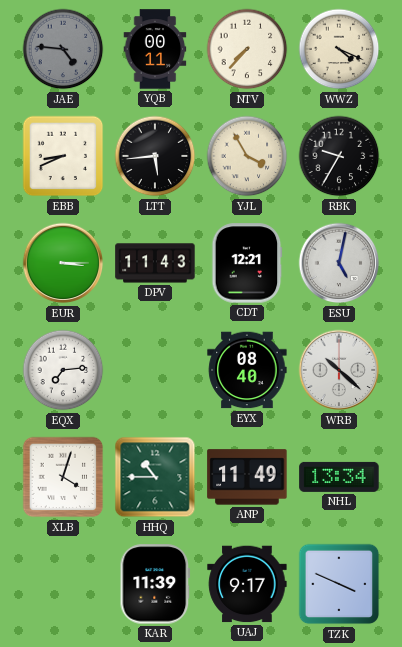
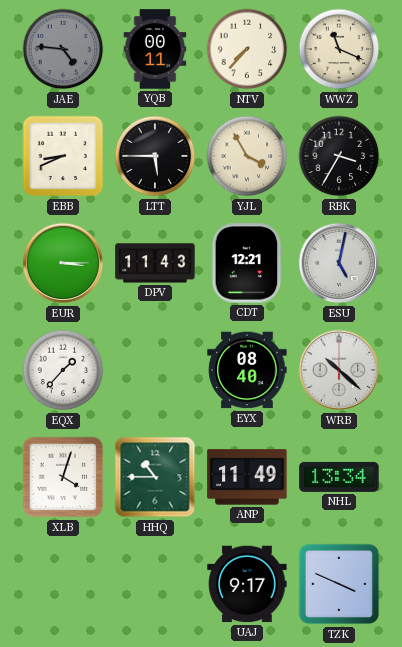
WWZ: 4:19 -> 11:19 (339, 49)
LTT: 5:44 -> 5:45 (155, 156)
RBK: 9:35 -> 3:35 (339, 156)
EQX: 7:14 -> 1:37 (63, 370)
KAR: 11:39 -> none (155, 584)
